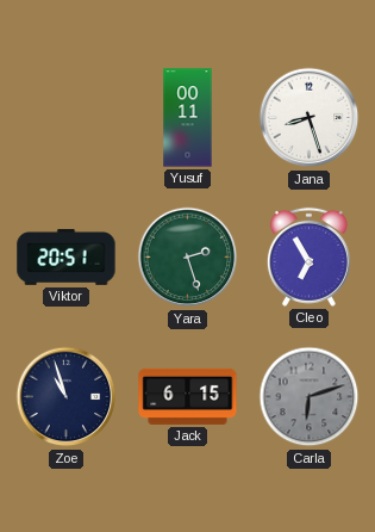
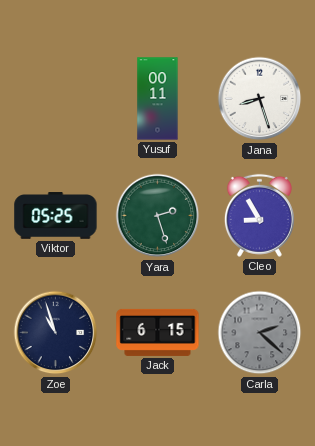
Viktor: 20:51 -> 05:25 (56, 216)
Cleo: 6:55 -> 8:55 (259, 215)
Carla: 6:12 -> 2:22 (260, 333)
